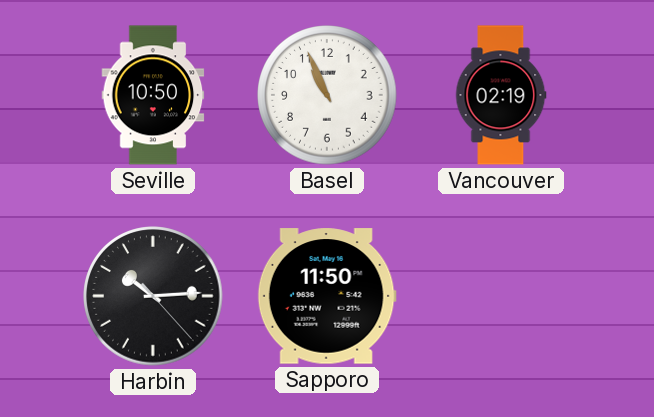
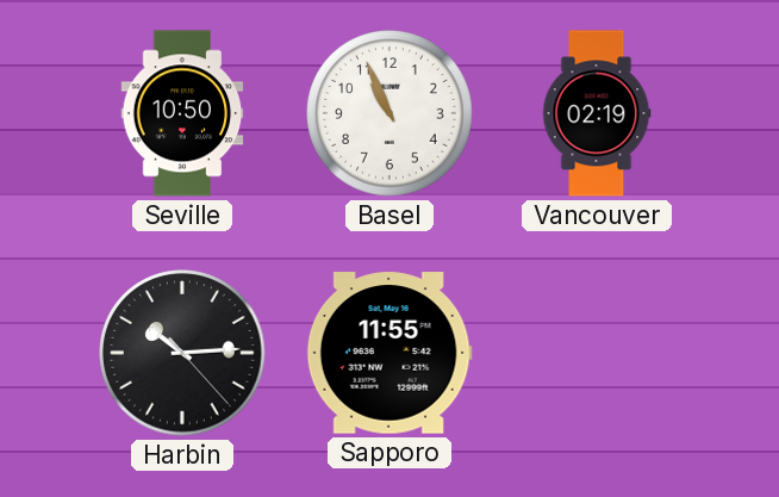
Sapporo: 11:50 -> 11:55 (389, 353)
